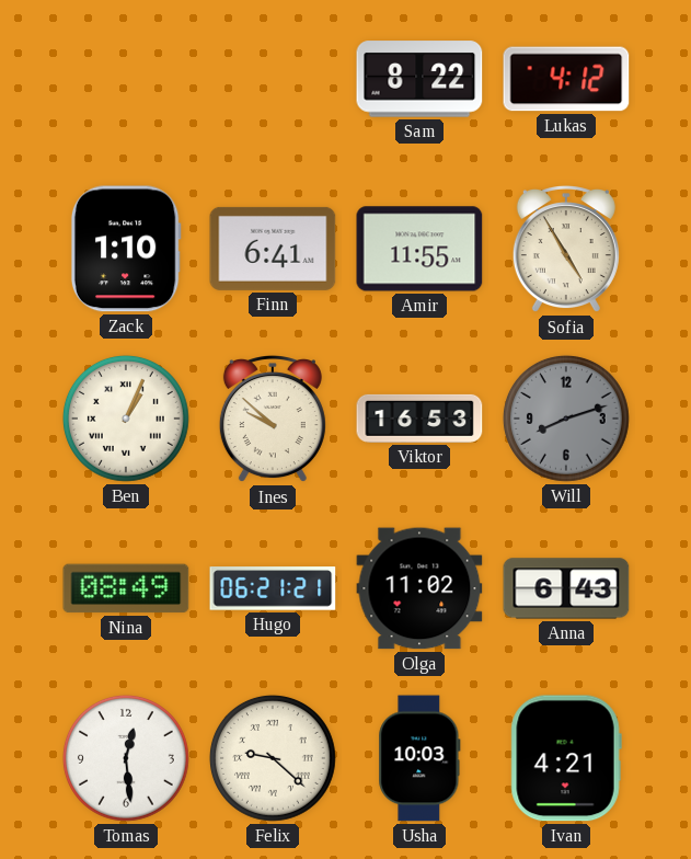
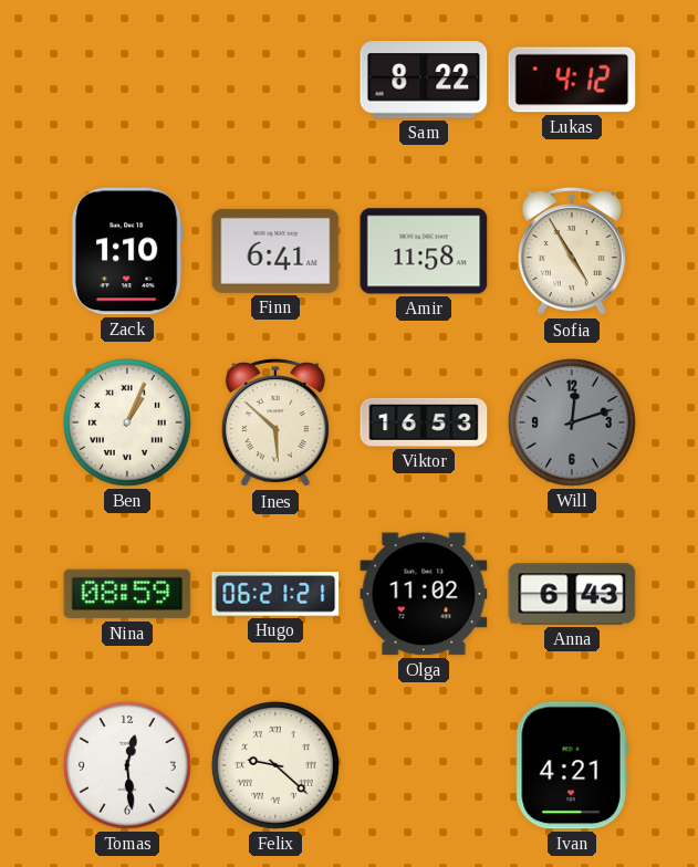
Amir: 11:55 -> 11:58 (424, 251)
Ines: 9:52 -> 5:52 (275, 424)
Will: 8:12 -> 12:12 (572, 422)
Nina: 08:49 -> 08:59 (127, 594)
Usha: 10:03 -> none (419, 758)
